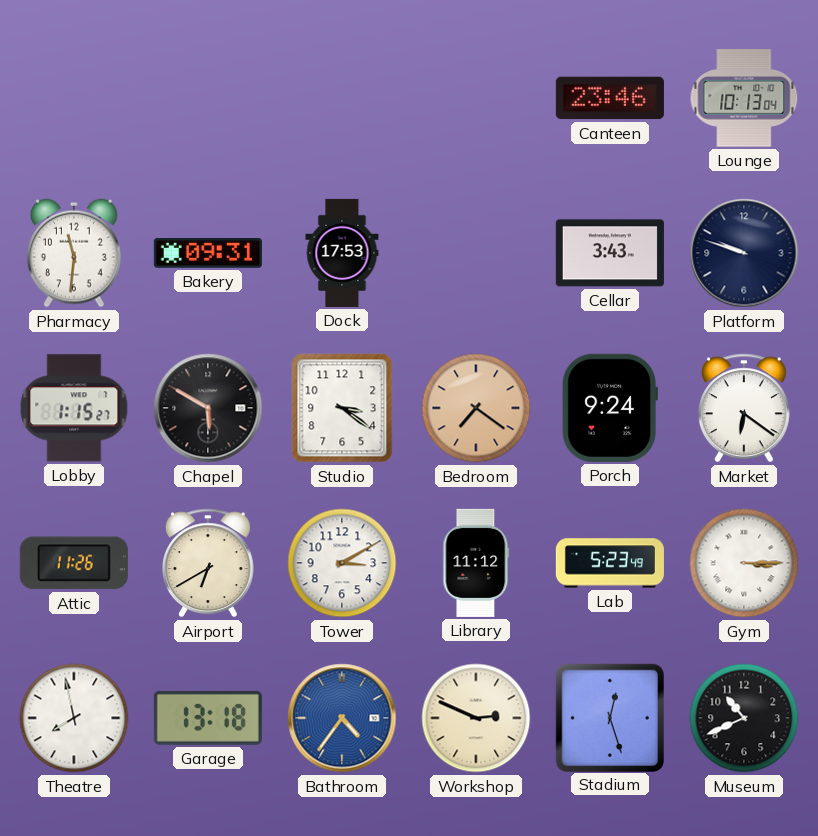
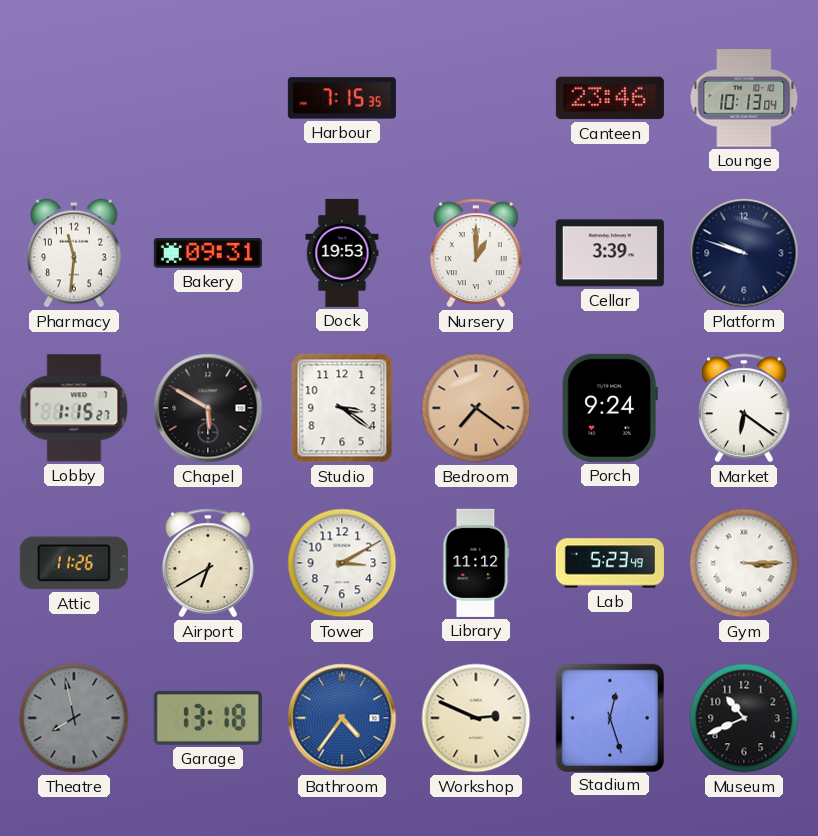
Harbour: none -> 7:15 (342, 98)
Dock: 17:53 -> 19:53 (342, 253)
Nursery: none -> 1:00 (476, 253)
Cellar: 3:43 -> 3:39 (610, 253)
Theatre dial: white -> grey (74, 718)
